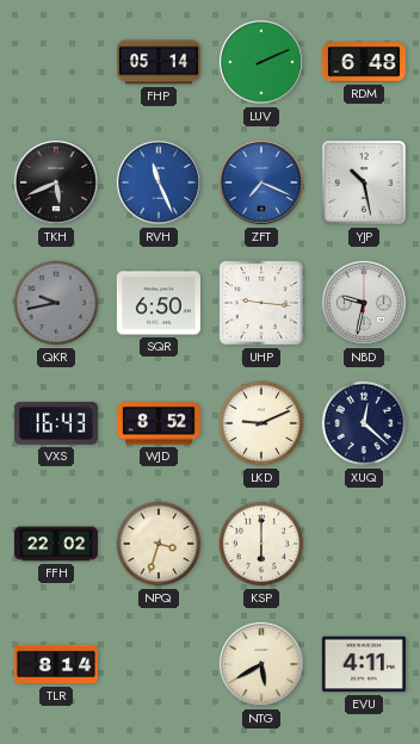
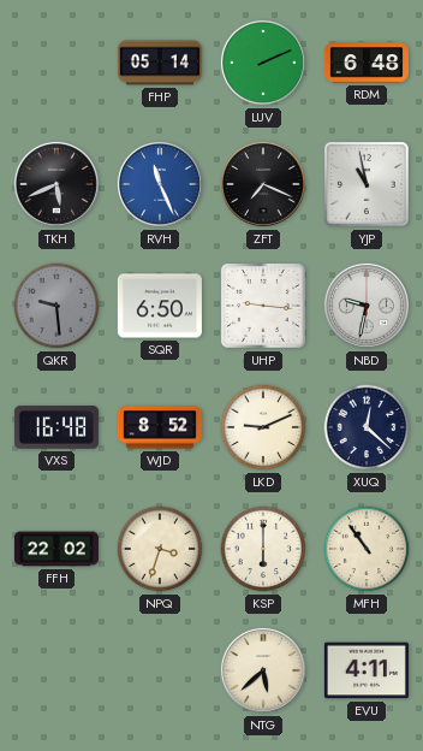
ZFT dial: blue -> black (263, 184)
YJP: 10:28 -> 10:58 (367, 184)
QKR: 9:43 -> 9:29 (56, 306)
VXS: 16:43 -> 16:48 (56, 427)
MFH: none -> 10:54 (367, 549)
TLR: 8:14 -> none (56, 664)
NTG: 5:40 -> 5:38 (263, 670)
